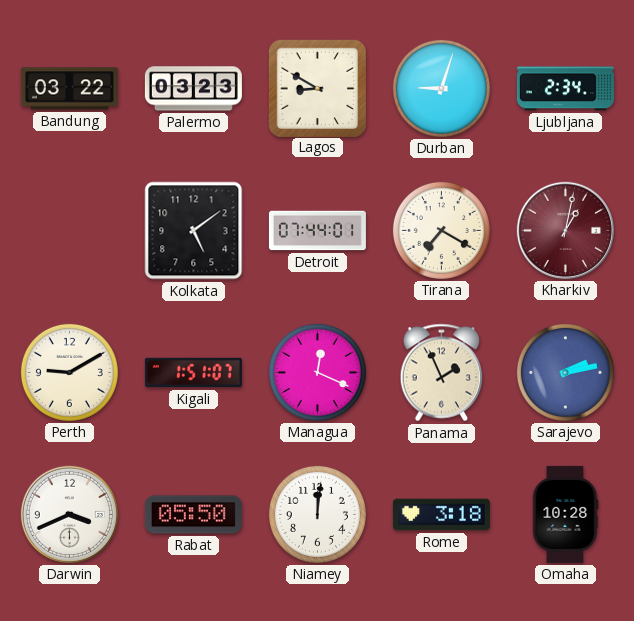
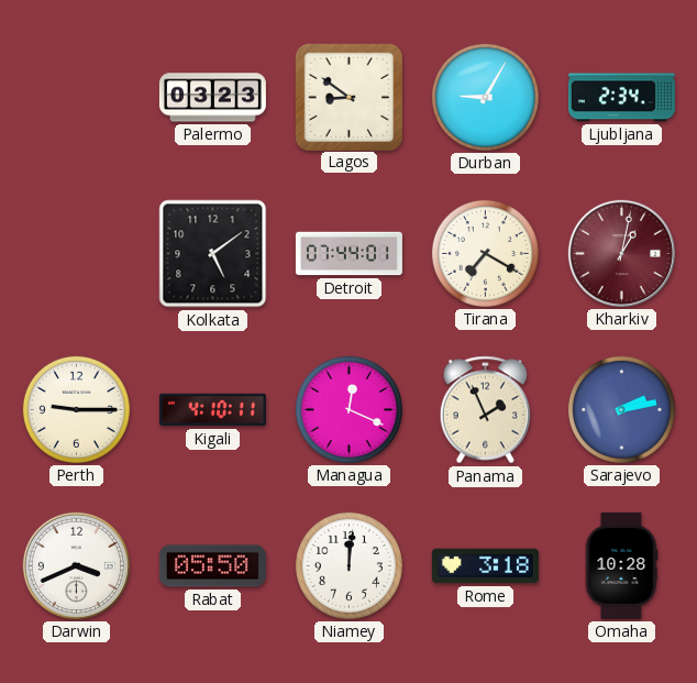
Bandung: 03:22 -> none (69, 89)
Lagos: 8:50 -> 8:51 (348, 97)
Durban: 9:03 -> 9:05 (485, 97)
Perth: 9:10 -> 9:15 (76, 409)
Kigali: 1:51 -> 4:10 (212, 410)
